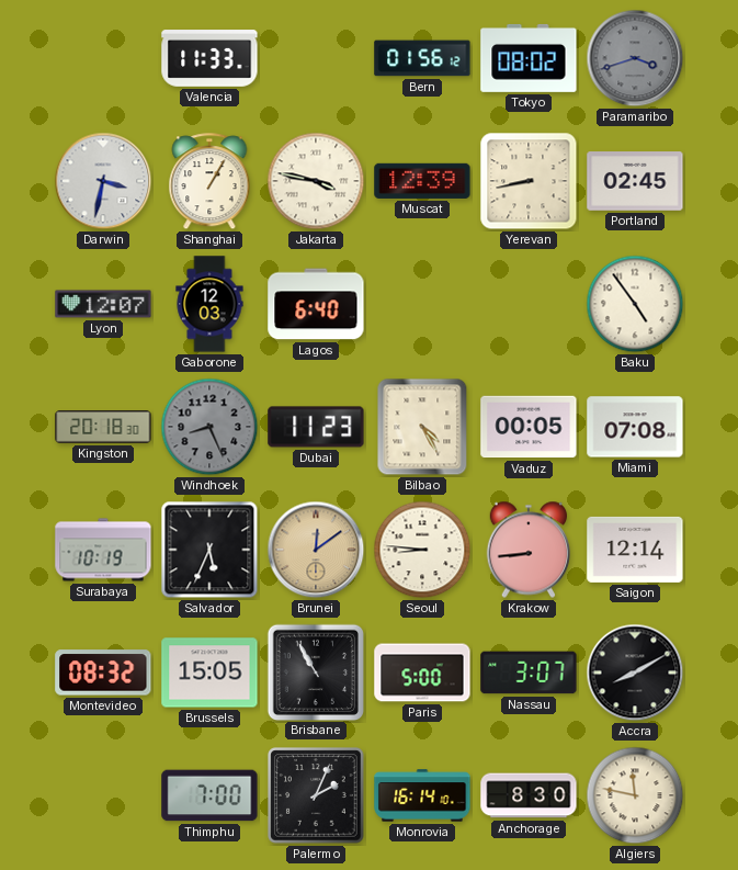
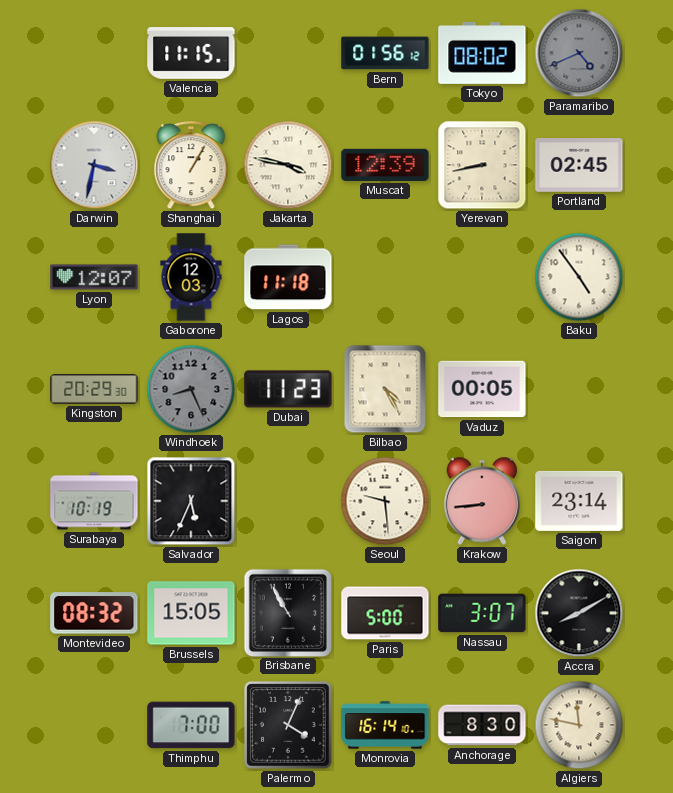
Valencia: 11:33 -> 11:15 (191, 53)
Paramaribo: 3:42 -> 4:41 (579, 53)
Lagos: 6:40 -> 11:18 (288, 277)
Kingston: 20:18 -> 20:29 (94, 389)
Miami: 07:08 -> none (635, 427)
Brunei: 12:09 -> none (316, 550)
Seoul: 8:46 -> 9:29 (385, 501)
Saigon: 12:14 -> 23:14 (579, 501)
Palermo: 2:04 -> 4:04 (288, 725)
